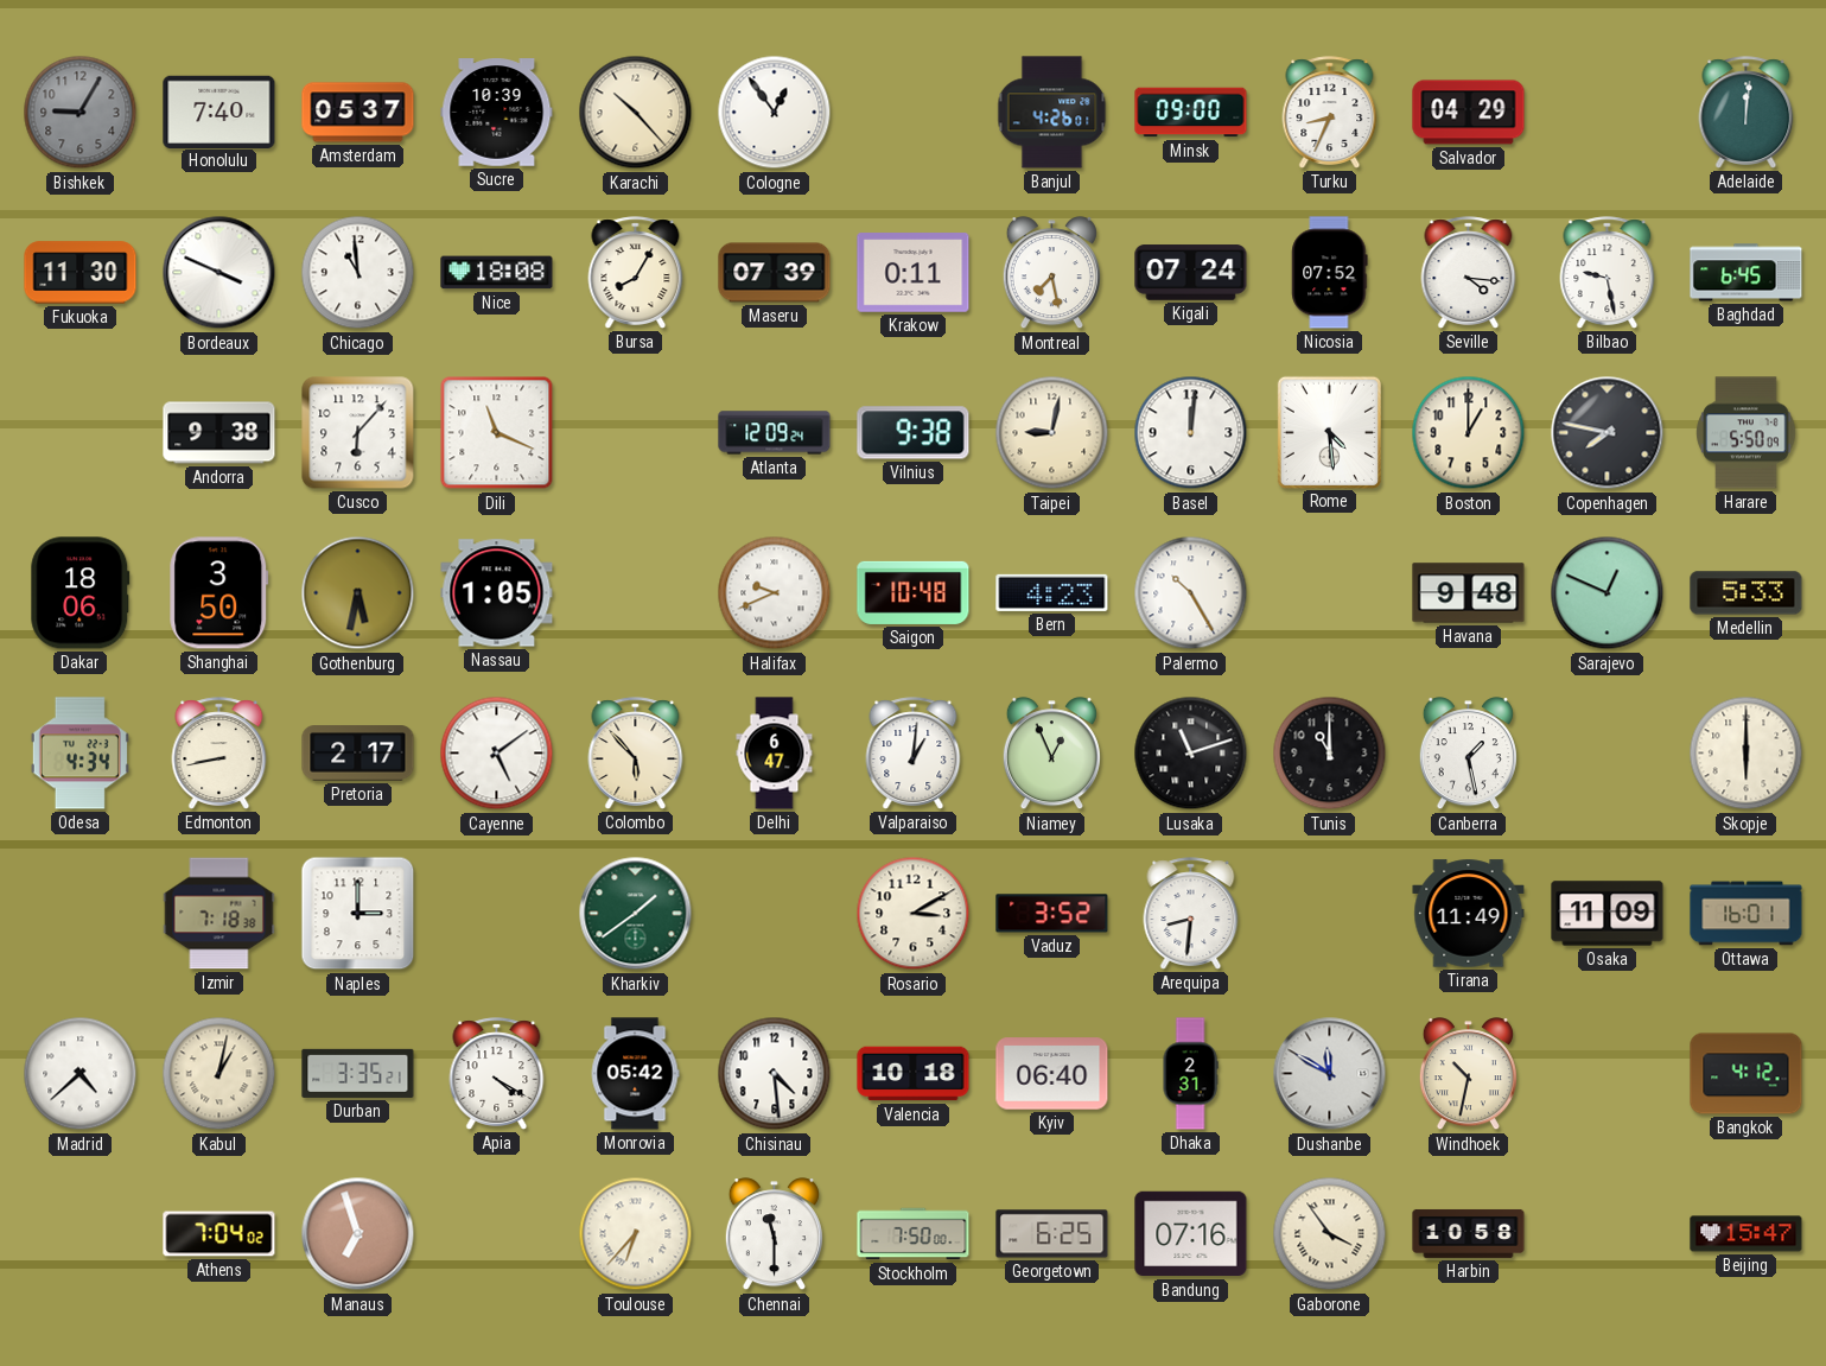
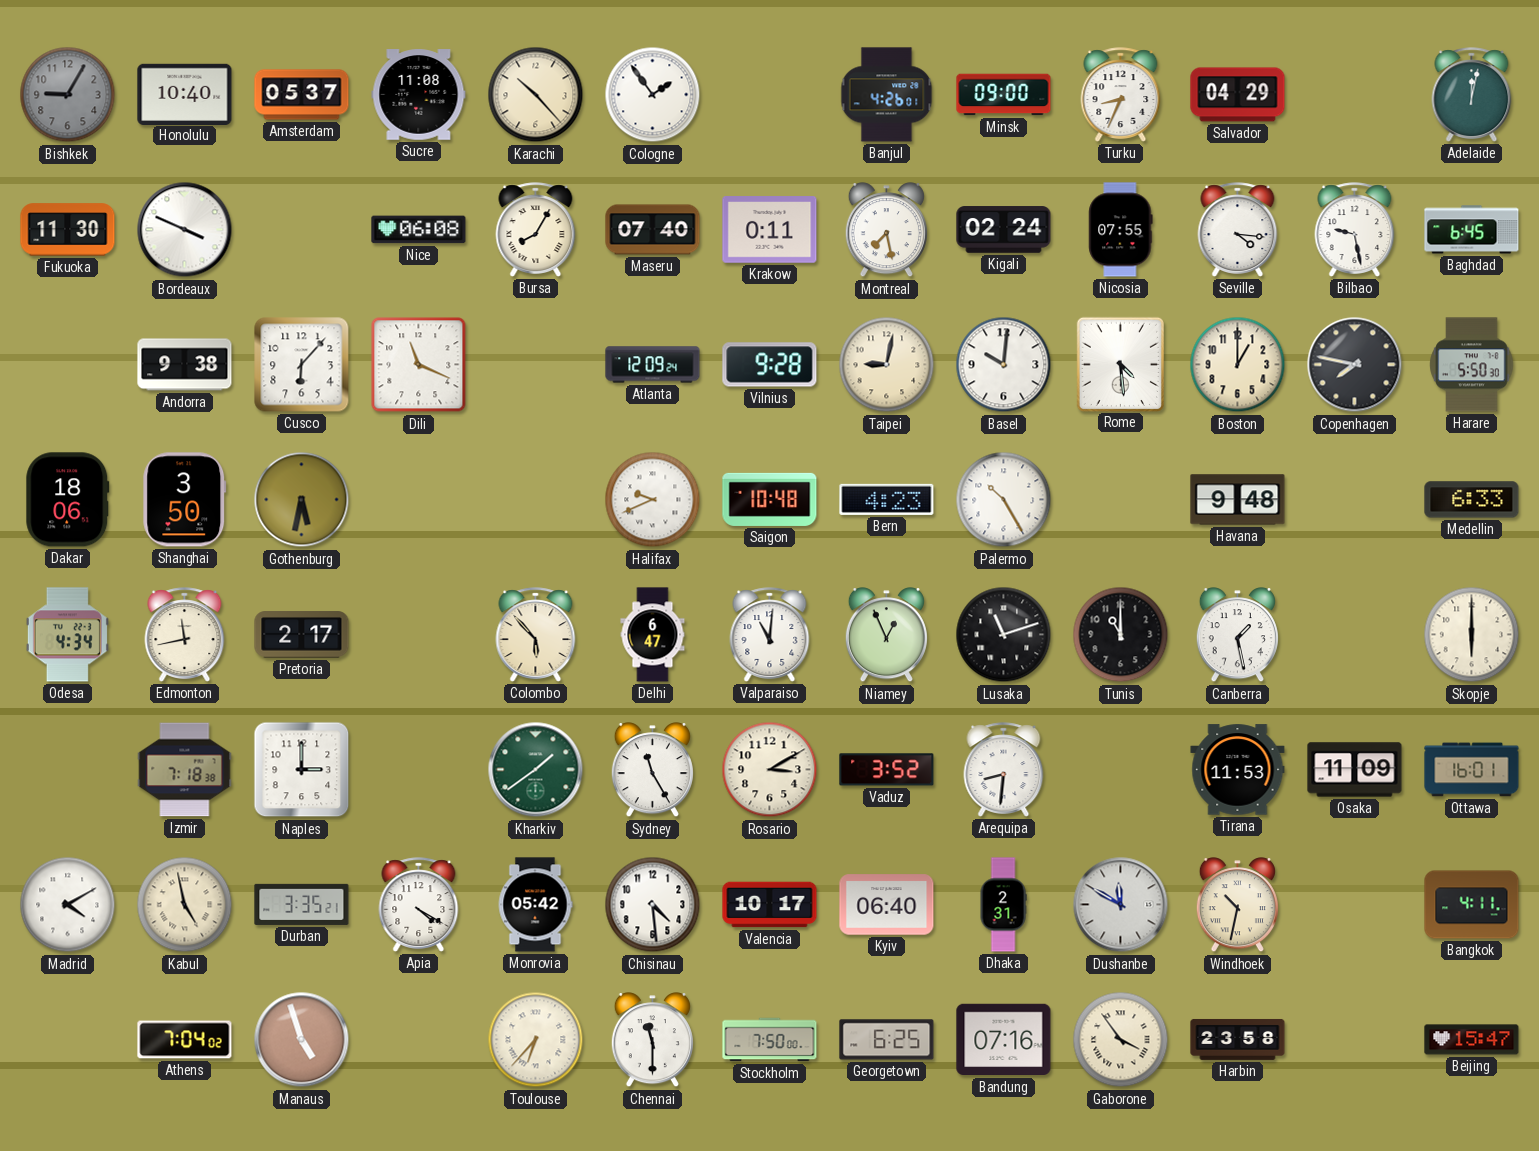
Honolulu: 7:40 -> 10:40 (185, 94)
Sucre: 10:39 -> 11:08 (419, 95)
Cologne: 12:54 -> 1:54 (653, 95)
Adelaide: 12:01 -> 12:02 (1472, 95)
Chicago: 10:59 -> none (358, 273)
Nice: 18:08 -> 06:08 (419, 230)
Maseru: 07:39 -> 07:40 (653, 230)
Kigali: 07:24 -> 02:24 (1004, 230)
Nicosia: 07:52 -> 07:55 (1121, 230)
Vilnius: 9:38 -> 9:28 (770, 365)
Basel: 12:01 -> 10:01 (1004, 365)
Harare: 5:50:09 -> 5:50:30 (1472, 365)
Nassau: 1:05 -> none (497, 593)
Sarajevo: 12:49 -> none (1608, 593)
Medellin: 5:33 -> 6:33 (1472, 500)
Edmonton: 8:43 -> 11:43 (185, 635)
Cayenne: 5:09 -> none (497, 754)
Valparaiso: 1:01 -> 11:01 (770, 635)
Sydney: none -> 11:25 (652, 770)
Tirana: 11:49 -> 11:53 (1238, 770)
Madrid: 4:38 -> 4:10 (68, 905)
Kabul: 1:02 -> 4:58 (185, 905)
Valencia: 10:18 -> 10:17 (770, 905)
Bangkok: 4:12 -> 4:11 (1472, 905)
Manaus: 6:57 -> 4:57 (302, 1040)
Harbin: 10:58 -> 23:58 (1238, 1039)
